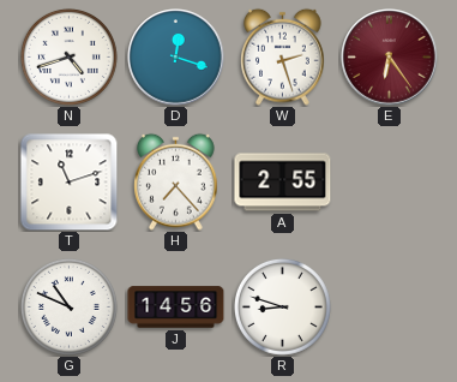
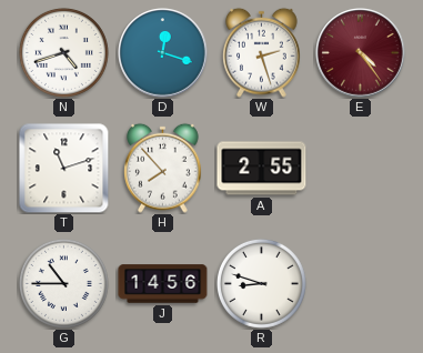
E: 6:24 -> 4:24 (361, 53)
H: 7:23 -> 7:53 (163, 168)
G: 10:49 -> 10:45 (63, 283)
